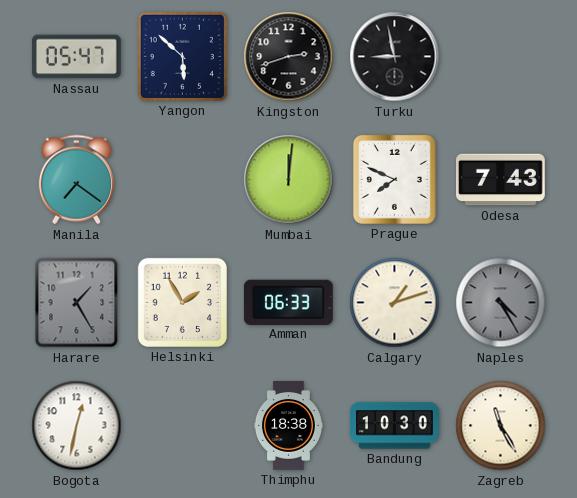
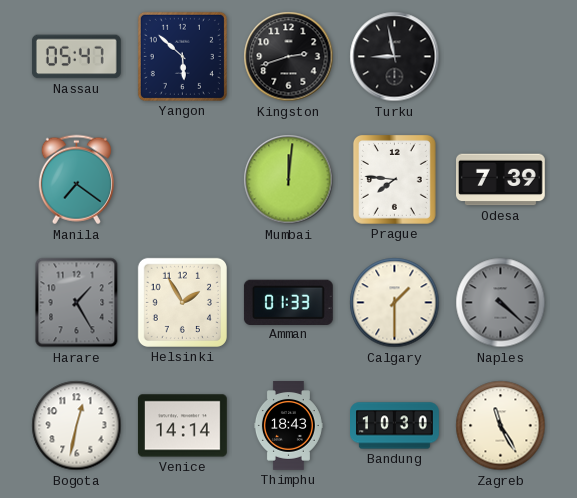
Prague: 7:49 -> 7:46 (394, 179)
Odesa: 7:43 -> 7:39 (501, 180)
Amman: 06:33 -> 01:33 (288, 302)
Calgary: 1:12 -> 1:30 (395, 303)
Naples: 4:25 -> 4:22 (501, 303)
Venice: none -> 14:14 (182, 426)
Thimphu: 18:38 -> 18:43 (288, 426)
